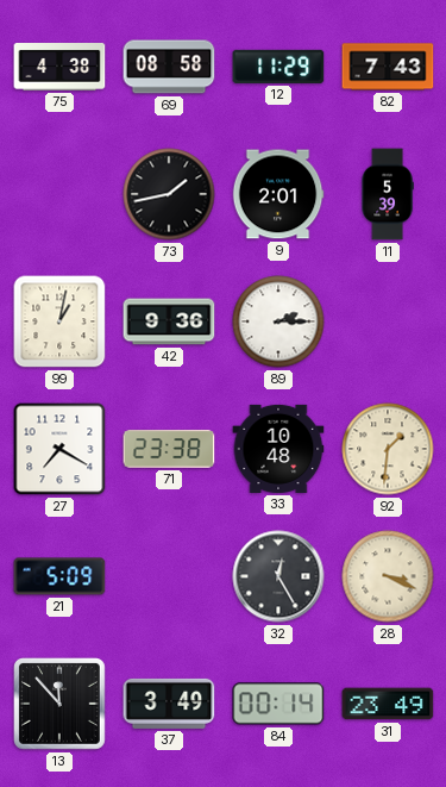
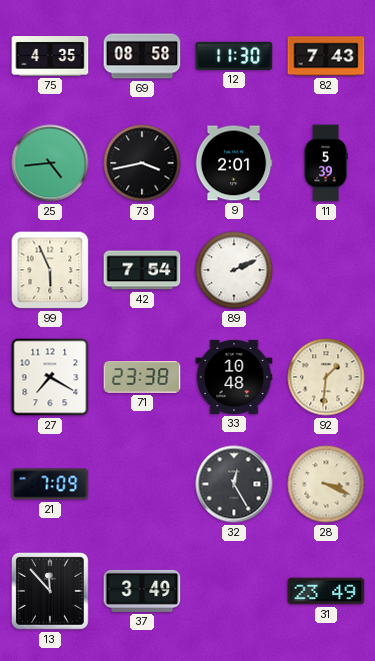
75: 4:38 -> 4:35 (50, 57)
12: 11:29 -> 11:30 (234, 56)
25: none -> 4:44 (50, 163)
73: 1:43 -> 3:43 (142, 163)
99: 1:02 -> 5:56 (50, 270)
42: 9:36 -> 7:54 (142, 270)
89: 2:15 -> 2:11 (234, 270)
21: 5:09 -> 7:09 (50, 484)
84: 00:14 -> none (278, 704)
